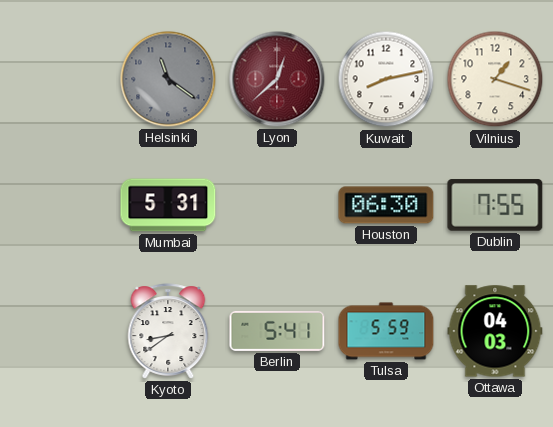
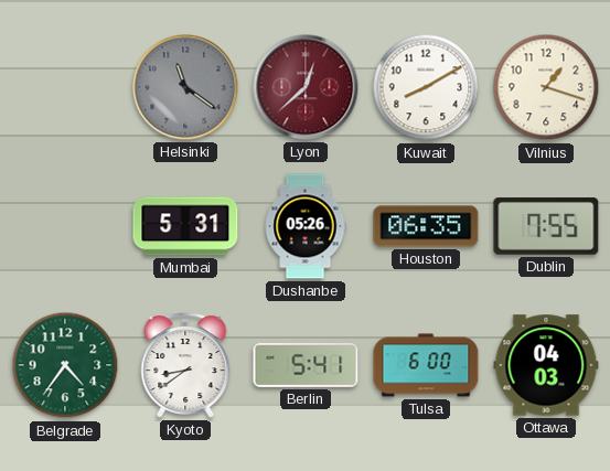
Kuwait: 8:13 -> 8:10 (426, 87)
Dushanbe: none -> 05:26 (306, 226)
Houston: 06:30 -> 06:35 (426, 226)
Belgrade: none -> 4:36 (65, 365)
Tulsa: 5:59 -> 6:00 (426, 365)
